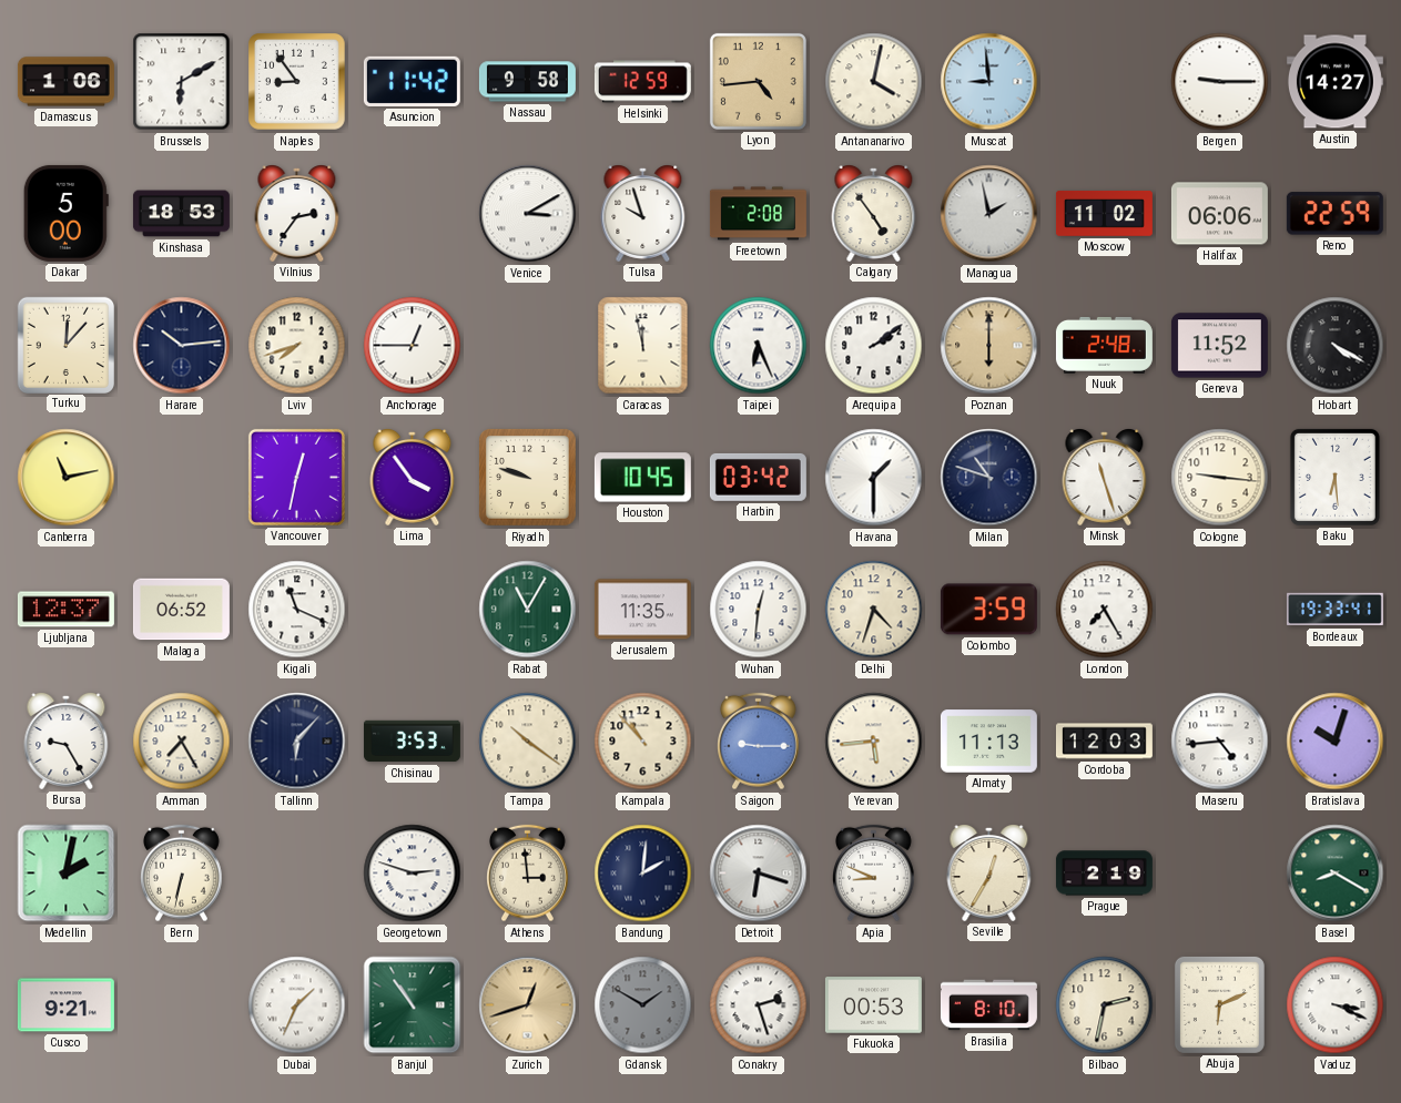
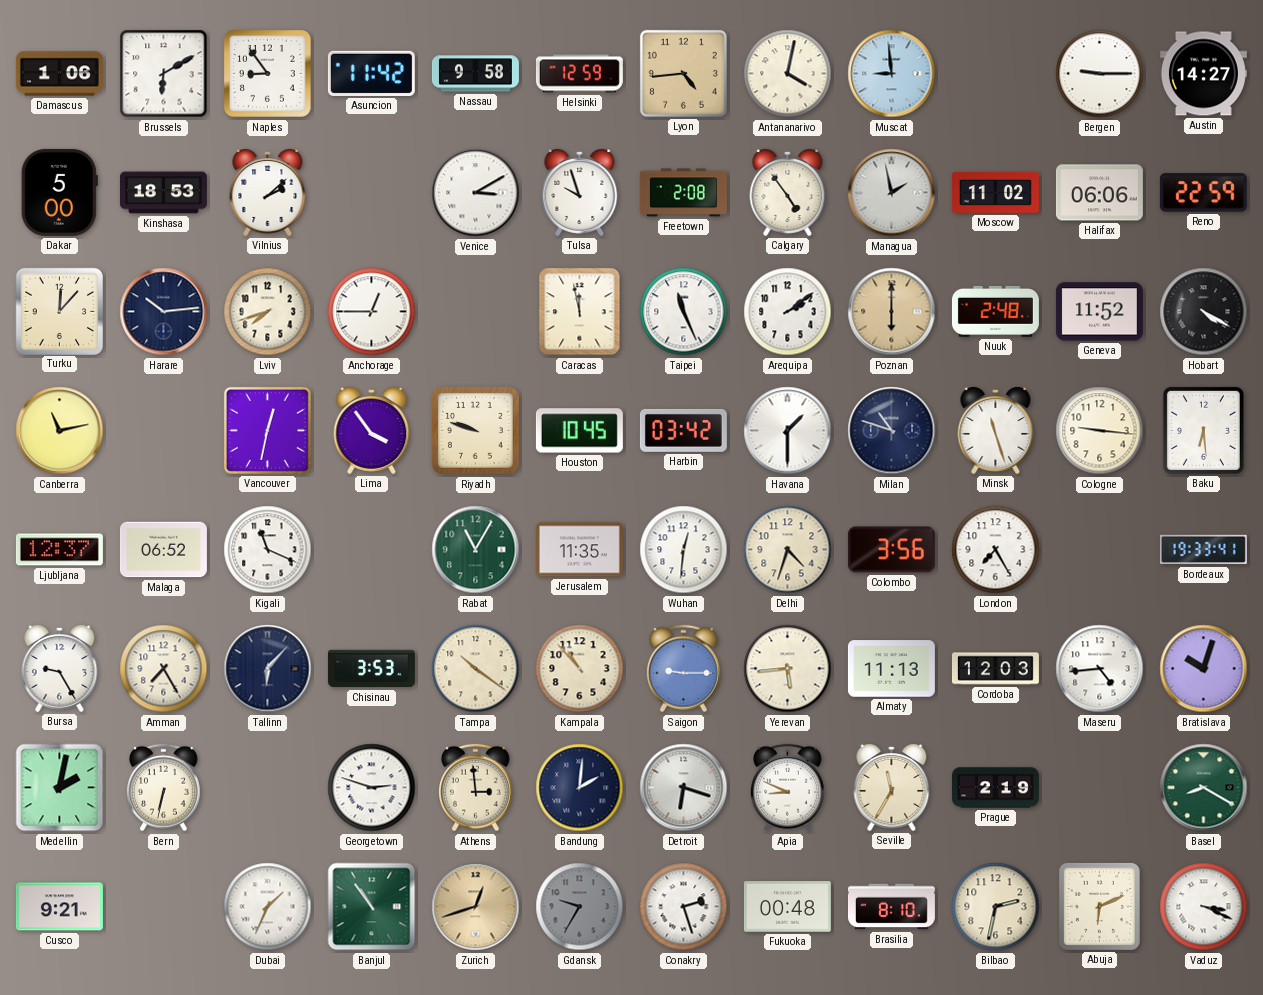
Vilnius: 2:36 -> 2:08 (268, 193)
Taipei: 6:26 -> 11:26 (684, 312)
Colombo: 3:59 -> 3:56 (891, 550)
Seville: 12:35 -> 11:35 (892, 788)
Gdansk: 1:50 -> 9:35 (580, 907)
Fukuoka: 00:53 -> 00:48 (787, 907)
